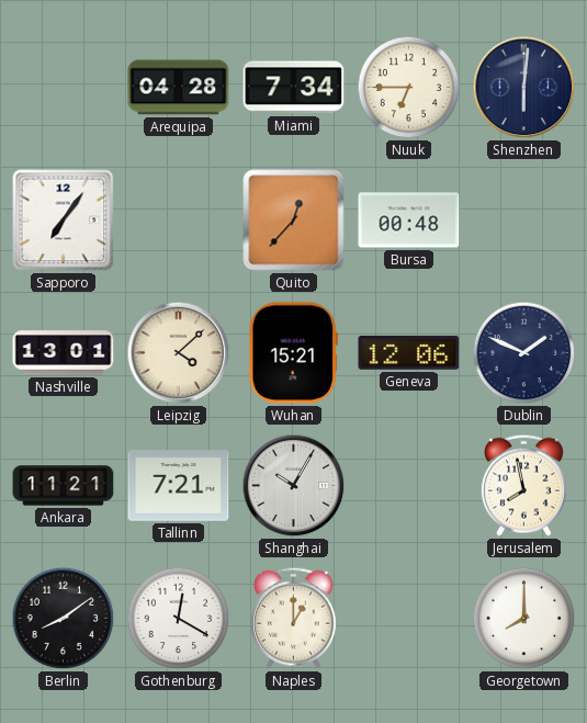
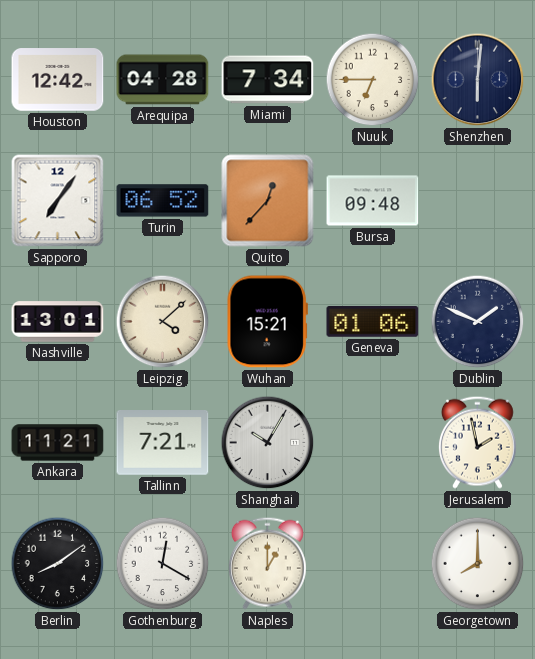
Houston: none -> 12:42 (58, 80)
Turin: none -> 06:52 (163, 201)
Bursa: 00:48 -> 09:48 (373, 201)
Geneva: 12:06 -> 01:06 (373, 322)
Jerusalem: 7:58 -> 1:58 (477, 442)
